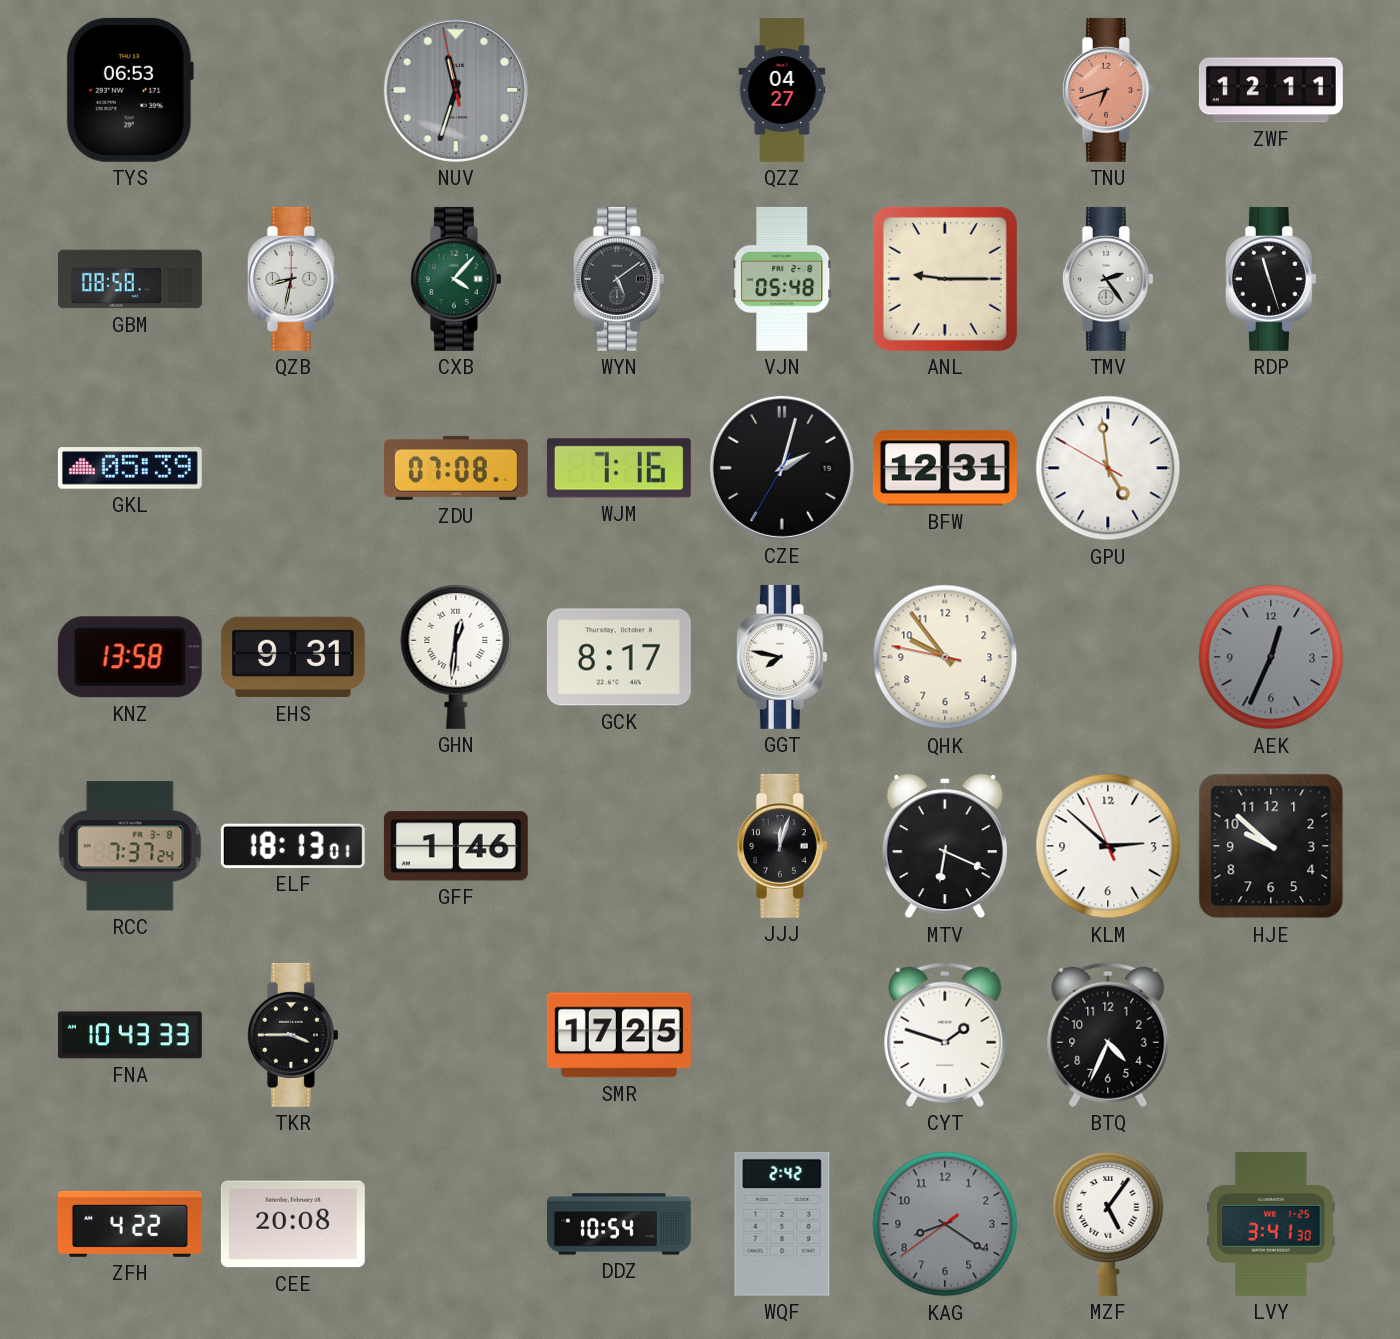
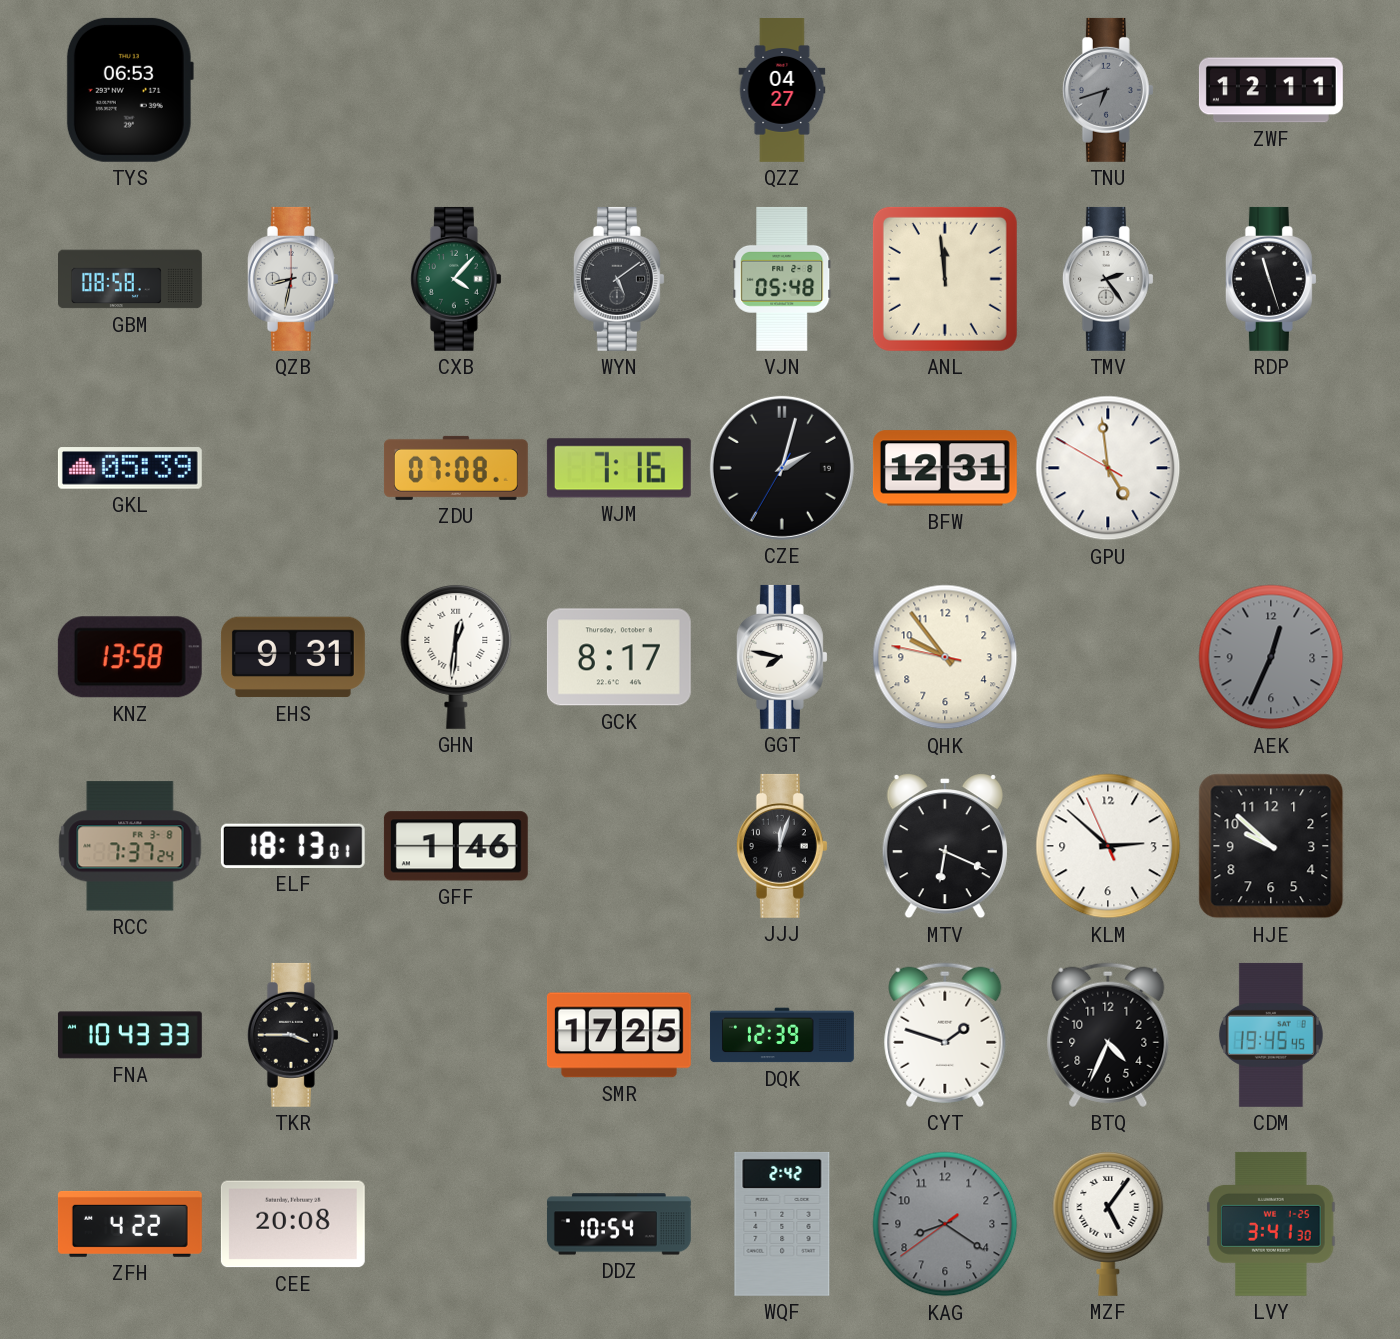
NUV: 11:32 -> none (456, 90)
TNU dial: salmon -> grey (1108, 90)
ANL: 9:15 -> 11:59 (945, 279)
DQK: none -> 12:39 (782, 1035)
CDM: none -> 19:45 (1271, 1035)
